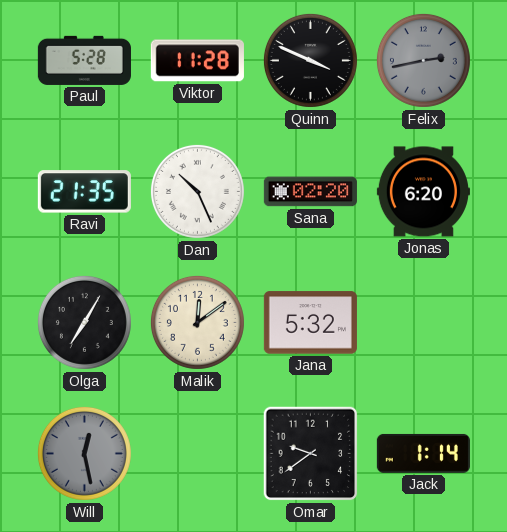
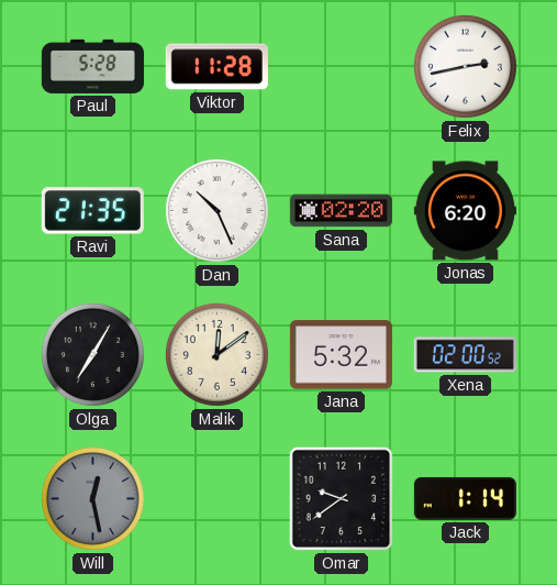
Quinn: 3:49 -> none (310, 60)
Felix dial: grey -> white (465, 66)
Xena: none -> 02:00 (465, 355)
